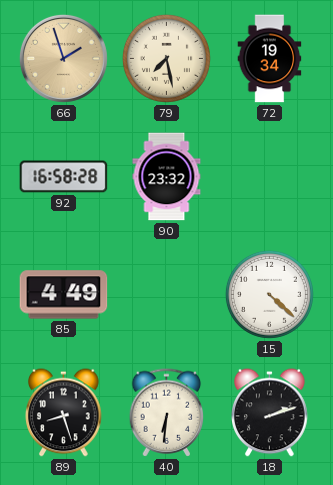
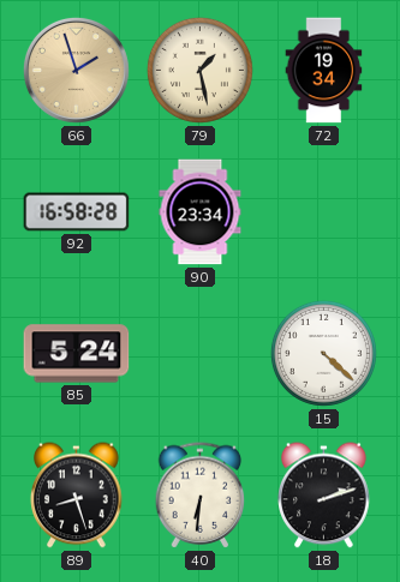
79: 7:28 -> 1:28 (199, 70)
90: 23:32 -> 23:34 (201, 212)
85: 4:49 -> 5:24 (77, 354)
